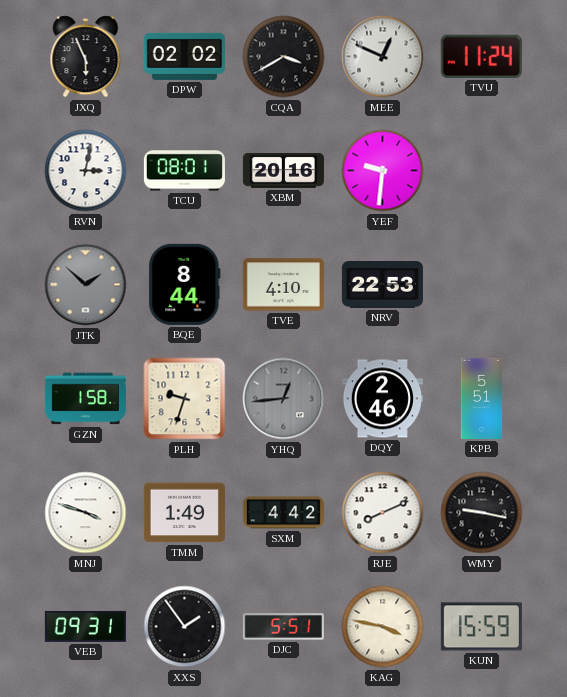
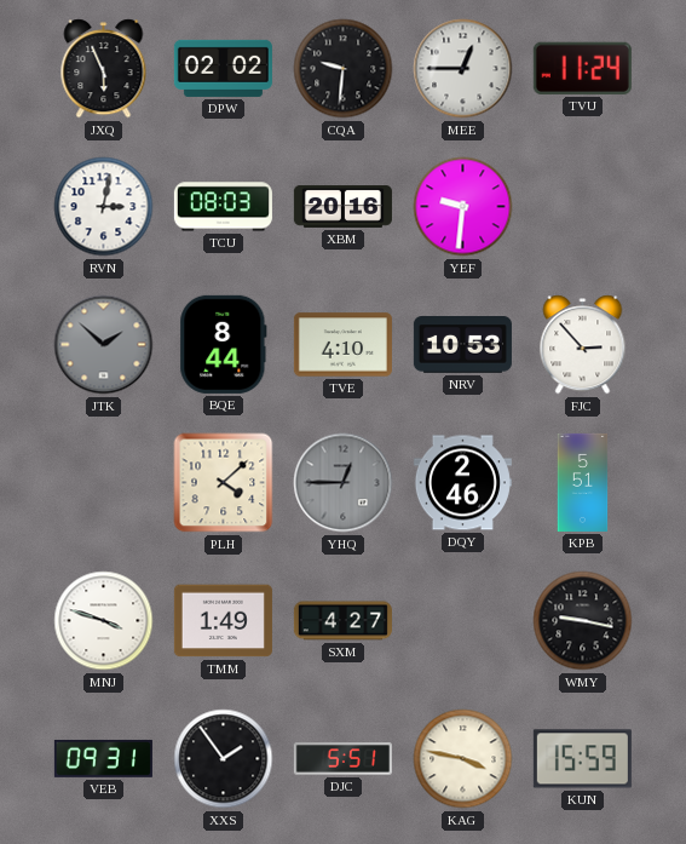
CQA: 3:40 -> 9:31 (344, 69)
MEE: 12:49 -> 12:45 (463, 69)
TCU: 08:01 -> 08:03 (223, 207)
NRV: 22:53 -> 10:53 (462, 345)
FJC: none -> 2:53 (583, 345)
GZN: 1:58 -> none (85, 399)
PLH: 9:33 -> 4:08 (224, 483)
YHQ: 12:44 -> 12:45 (344, 483)
SXM: 4:42 -> 4:27 (342, 621)
RJE: 8:11 -> none (383, 513)
